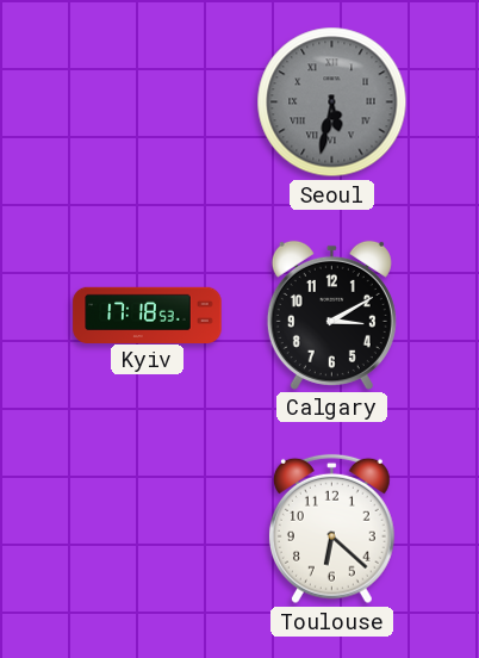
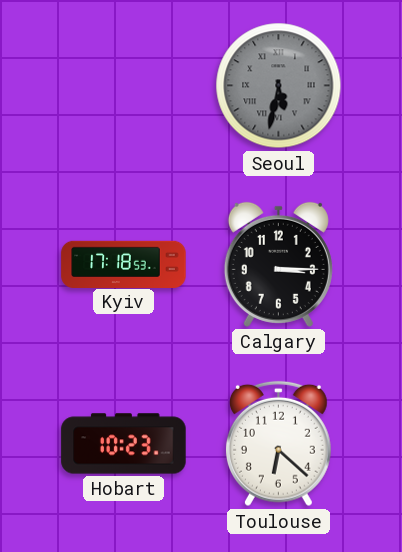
Calgary: 3:10 -> 3:15 (278, 264)
Hobart: none -> 10:23 (124, 444)
